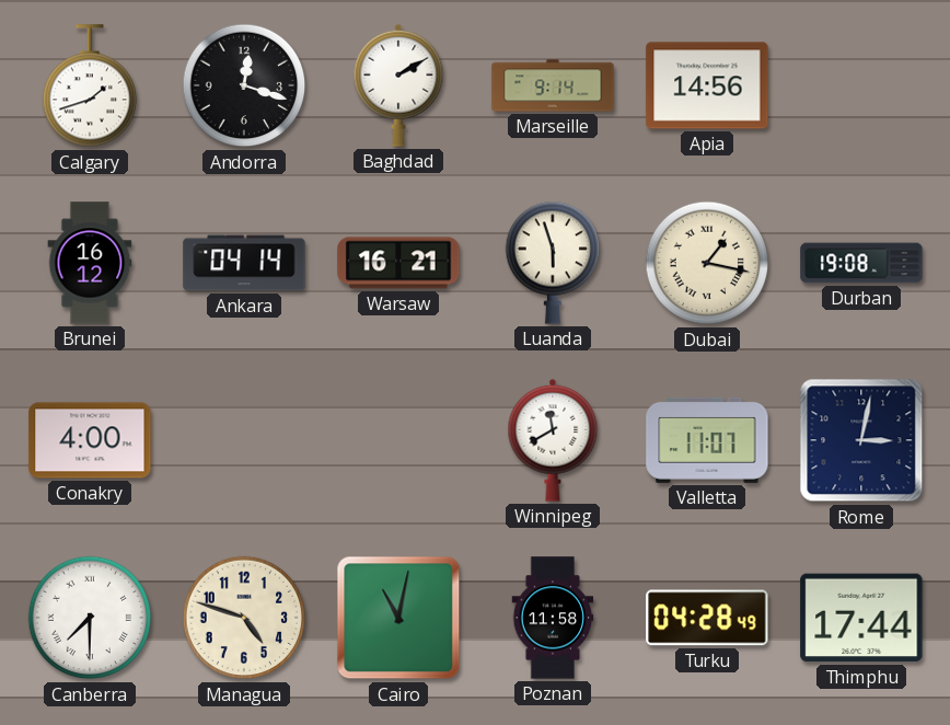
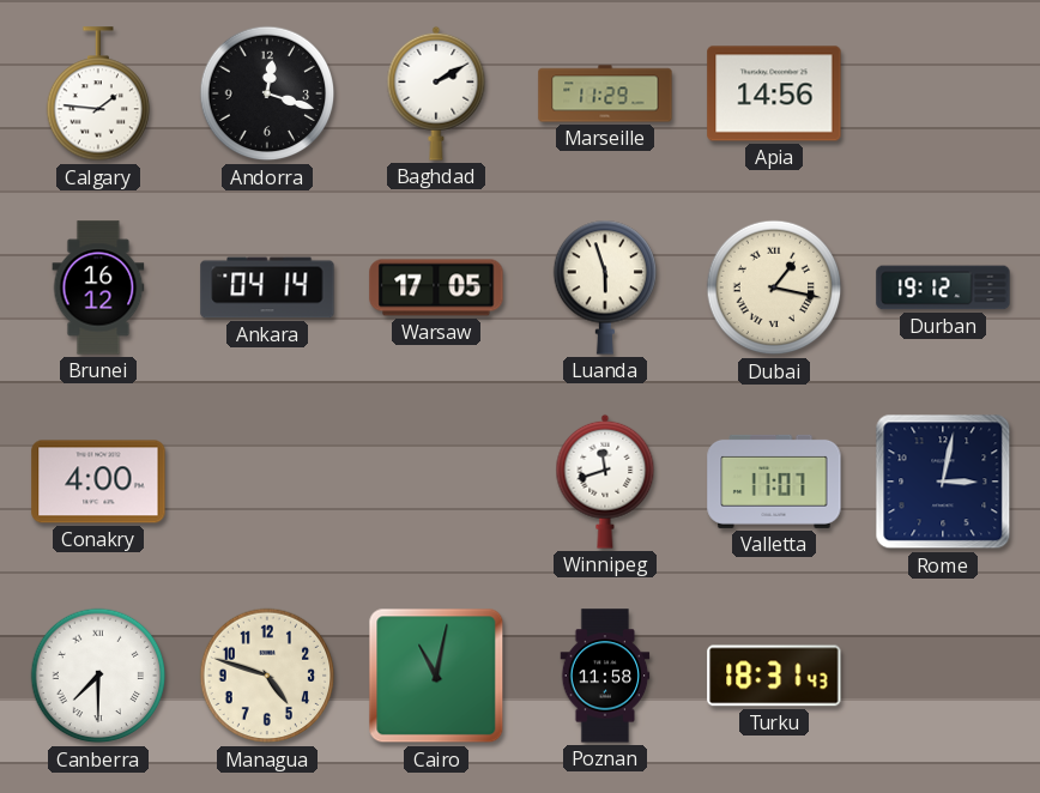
Calgary: 1:42 -> 1:46 (98, 95)
Marseille: 9:14 -> 11:29 (605, 93)
Warsaw: 16:21 -> 17:05 (436, 287)
Durban: 19:08 -> 19:12 (943, 287)
Winnipeg: 11:40 -> 11:42 (605, 482)
Turku: 04:28 -> 18:31 (774, 676)
Thimphu: 17:44 -> none (861, 618)
